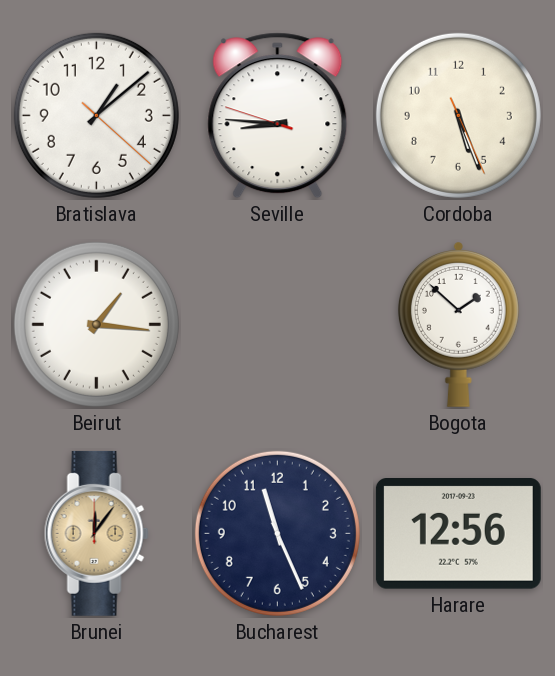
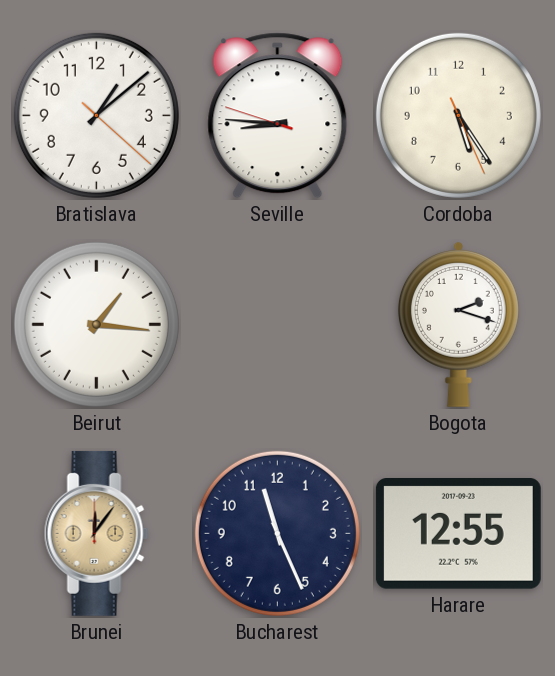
Cordoba: 5:26 -> 5:24 (458, 115)
Bogota: 1:52 -> 2:18 (458, 325)
Harare: 12:56 -> 12:55 (458, 534)
